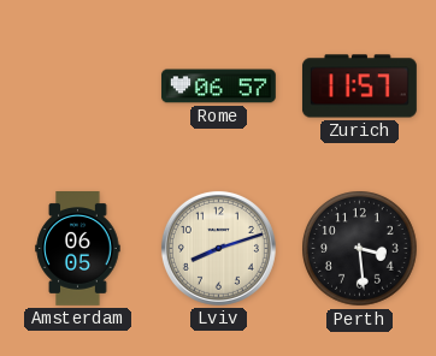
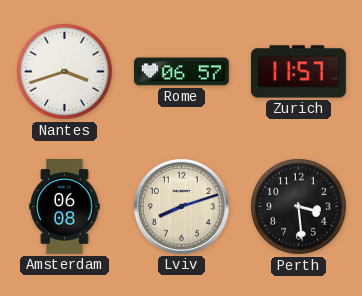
Nantes: none -> 3:42 (65, 72)
Amsterdam: 06:05 -> 06:08 (65, 207)
